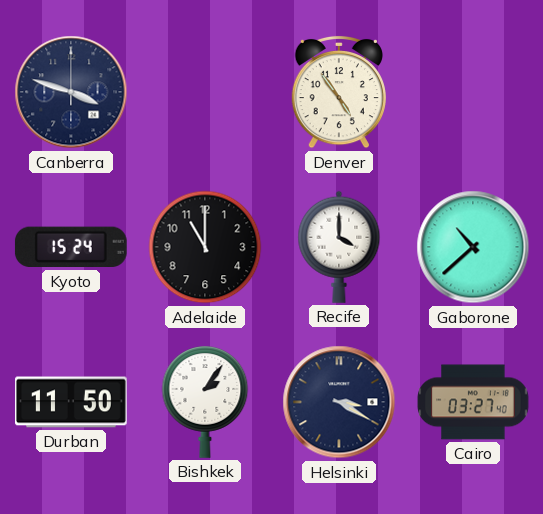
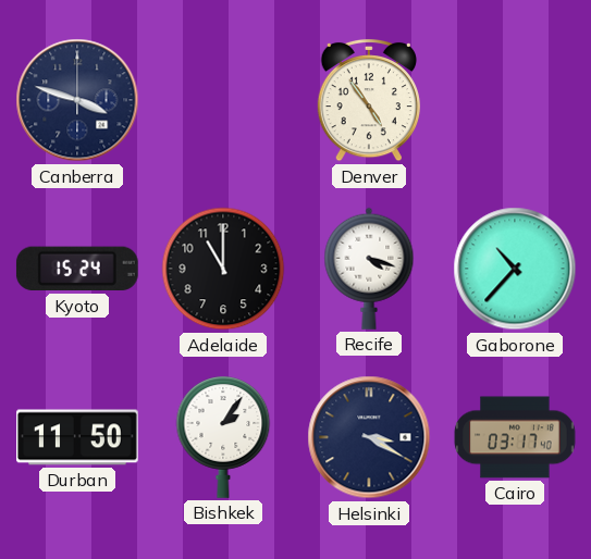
Recife: 4:00 -> 4:18 (369, 269)
Gaborone: 10:38 -> 10:37 (515, 269)
Cairo: 03:27 -> 03:17 (515, 437)
